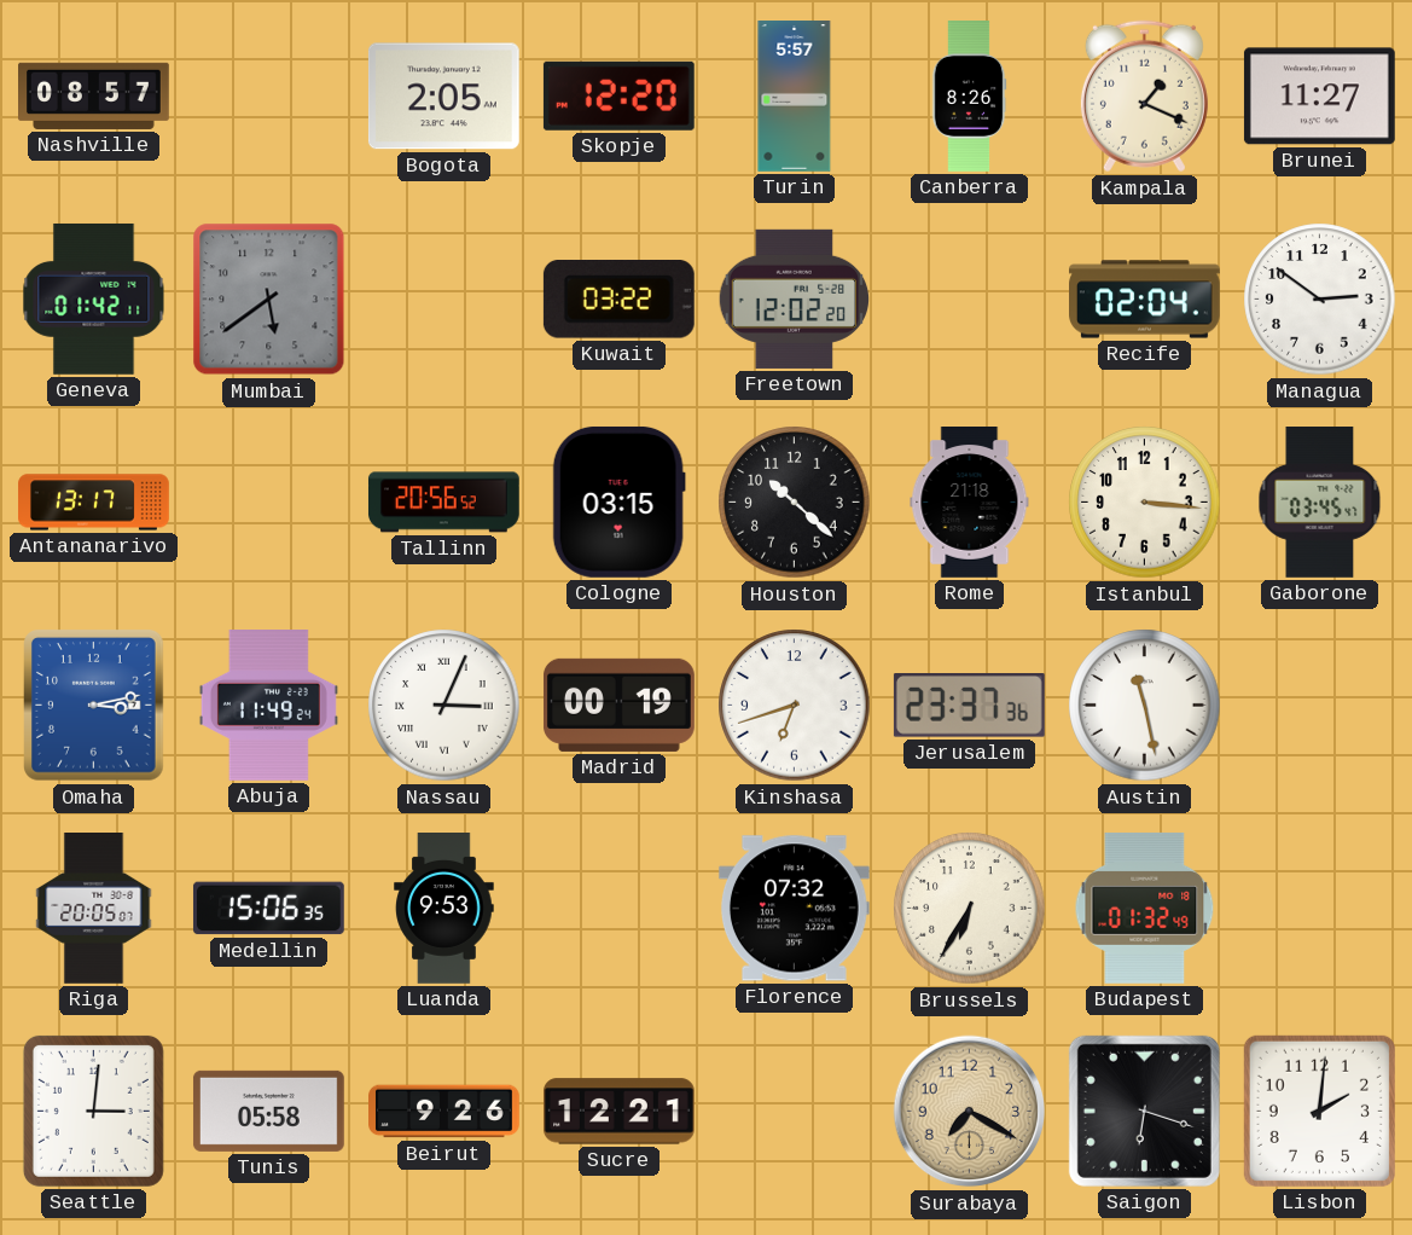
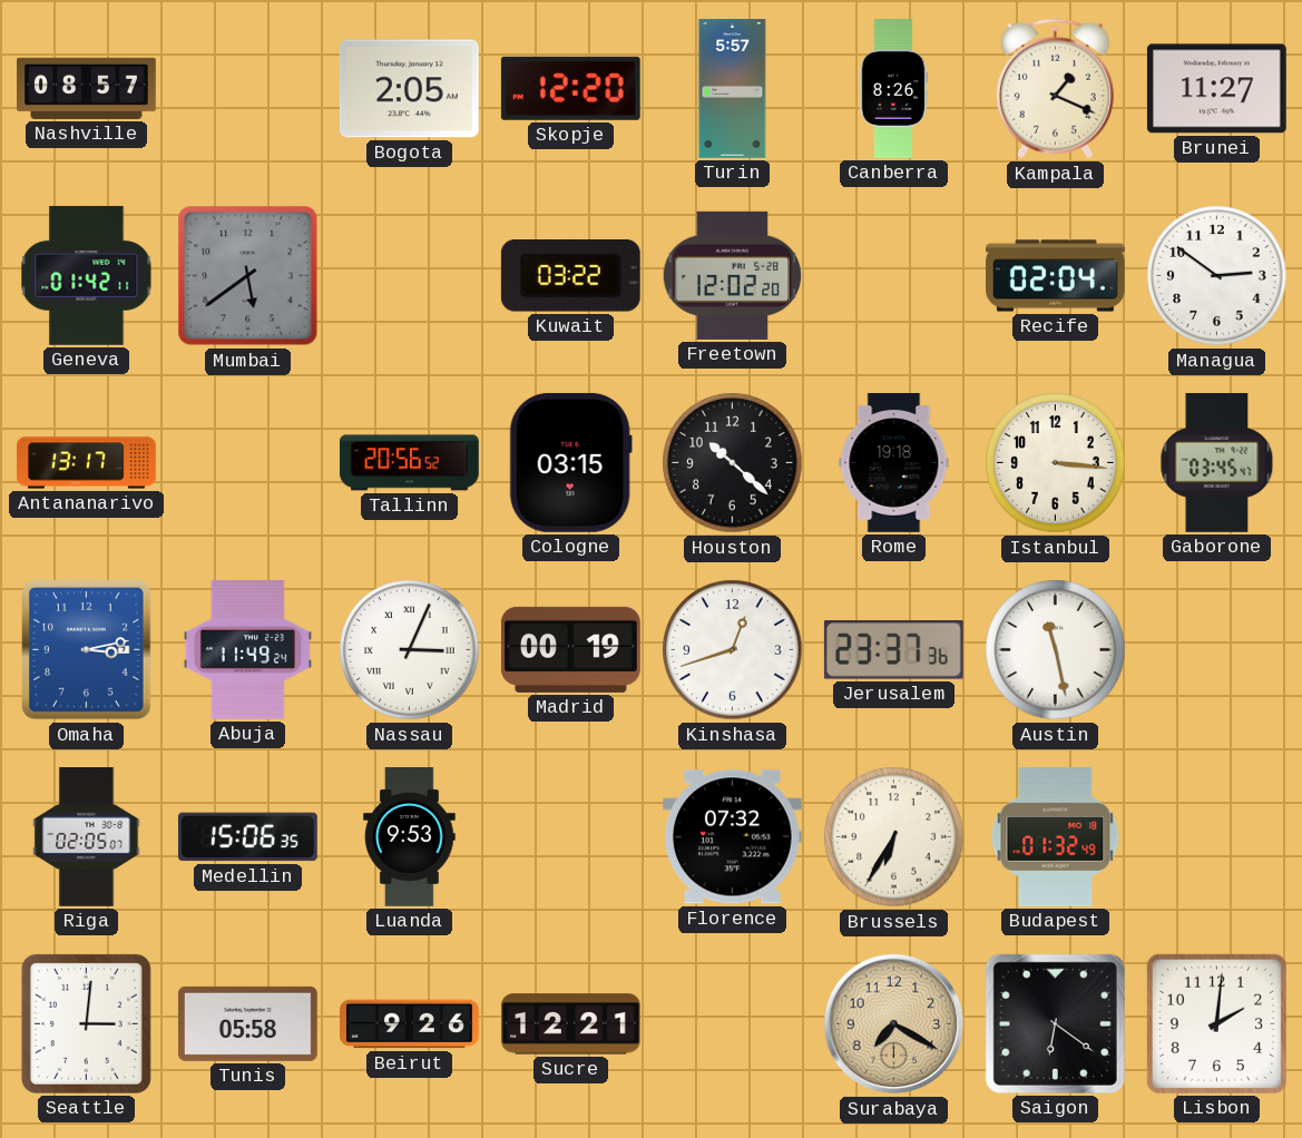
Rome: 21:18 -> 19:18 (894, 463)
Kinshasa: 6:42 -> 12:42 (733, 650)
Riga: 20:05 -> 02:05 (87, 837)
Saigon: 6:18 -> 6:21 (1055, 1023)
